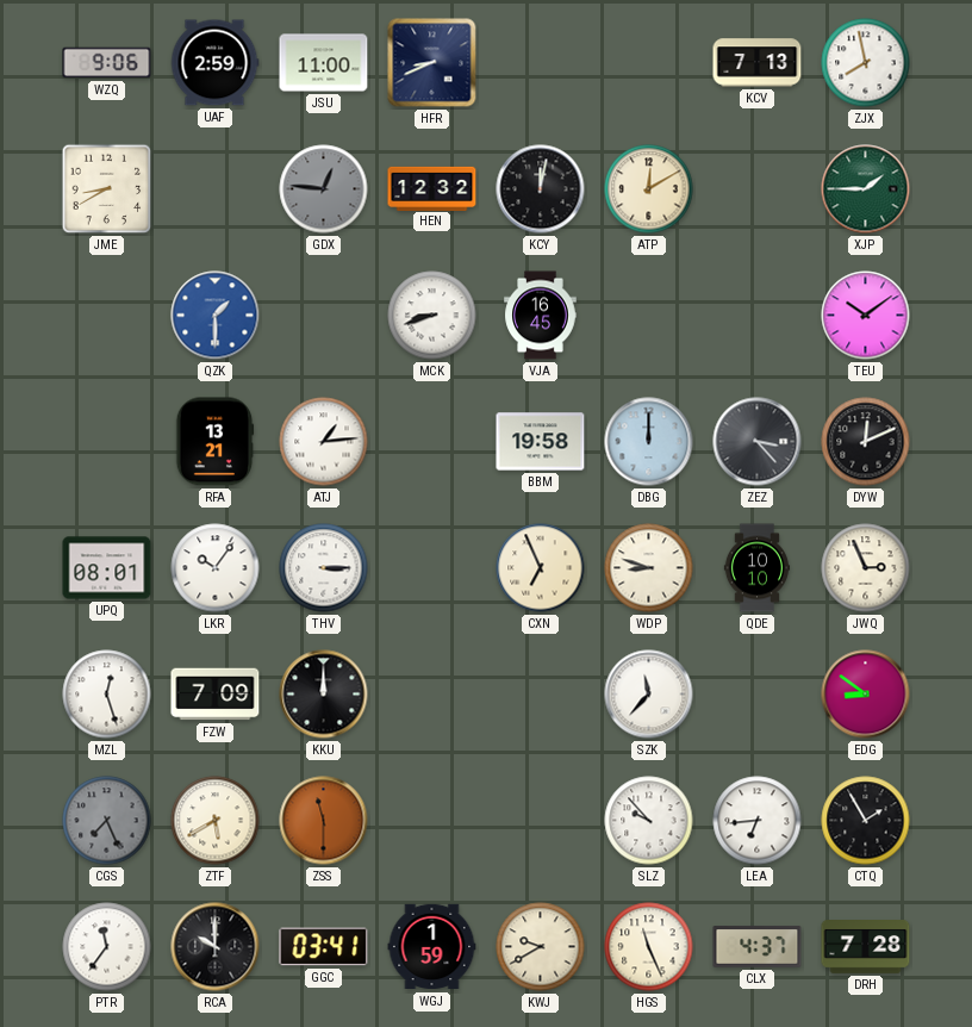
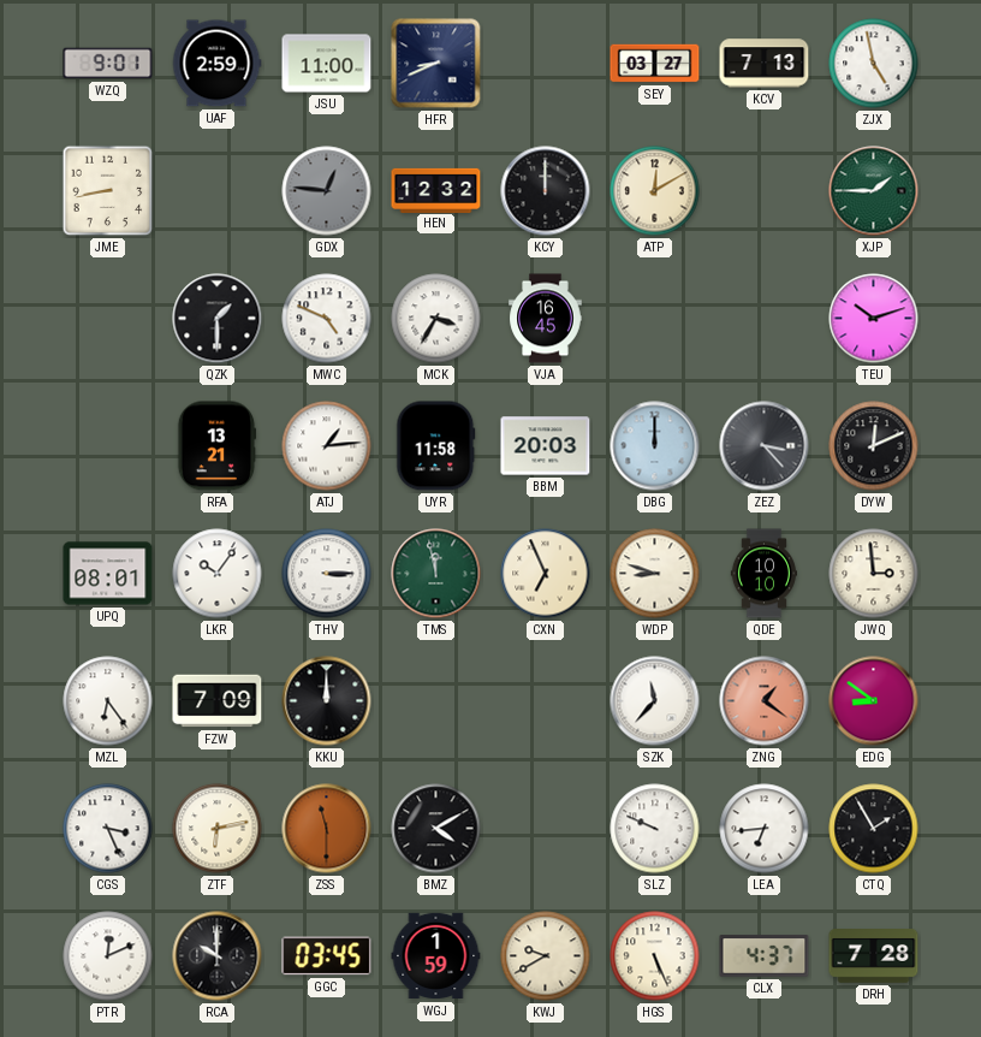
WZQ: 9:06 -> 9:01 (108, 64)
SEY: none -> 03:27 (655, 64)
ZJX: 7:58 -> 4:58 (874, 64)
JME: 8:40 -> 8:43 (108, 191)
KCY: 12:02 -> 12:00 (546, 191)
QZK dial: blue -> black (218, 319)
MWC: none -> 4:49 (327, 319)
MCK: 8:42 -> 3:35 (436, 319)
TEU: 10:09 -> 10:12 (874, 319)
UYR: none -> 11:58 (436, 446)
BBM: 19:58 -> 20:03 (546, 446)
TMS: none -> 11:58 (436, 574)
JWQ: 2:56 -> 2:59 (874, 574)
MZL: 12:27 -> 6:24 (108, 701)
ZNG: none -> 1:21 (765, 701)
CGS: 7:26 -> 3:26 (108, 829)
CGS dial: grey -> white (108, 829)
ZTF: 5:40 -> 6:13 (218, 829)
BMZ: none -> 4:10 (436, 829)
SLZ: 9:53 -> 9:49 (655, 829)
PTR: 11:36 -> 12:11 (108, 956)
GGC: 03:41 -> 03:45 (327, 956)
HGS: 11:26 -> 5:26 (655, 956)
